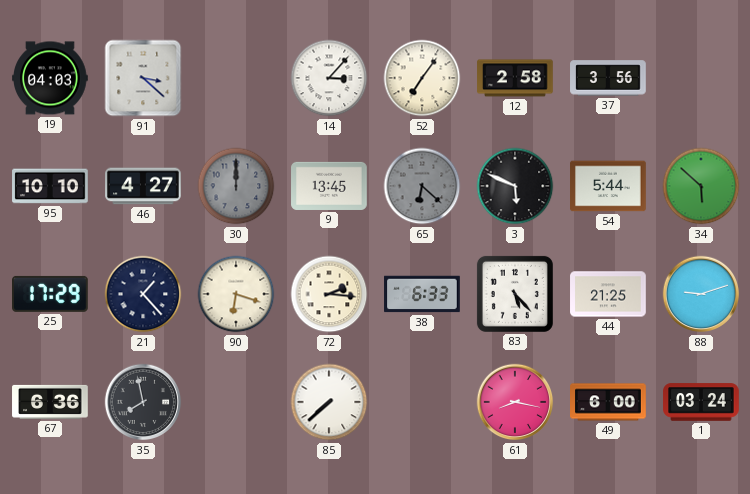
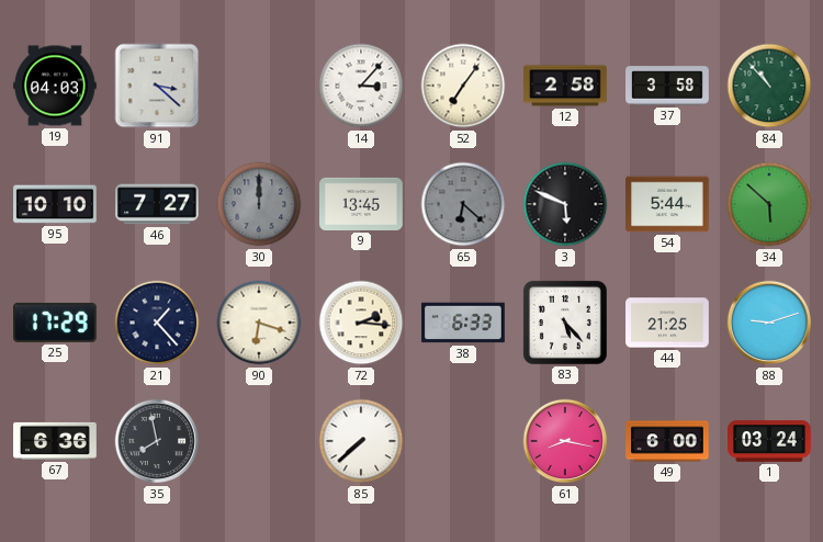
37: 3:56 -> 3:58 (667, 86)
84: none -> 10:53 (769, 86)
46: 4:27 -> 7:27 (157, 204)
